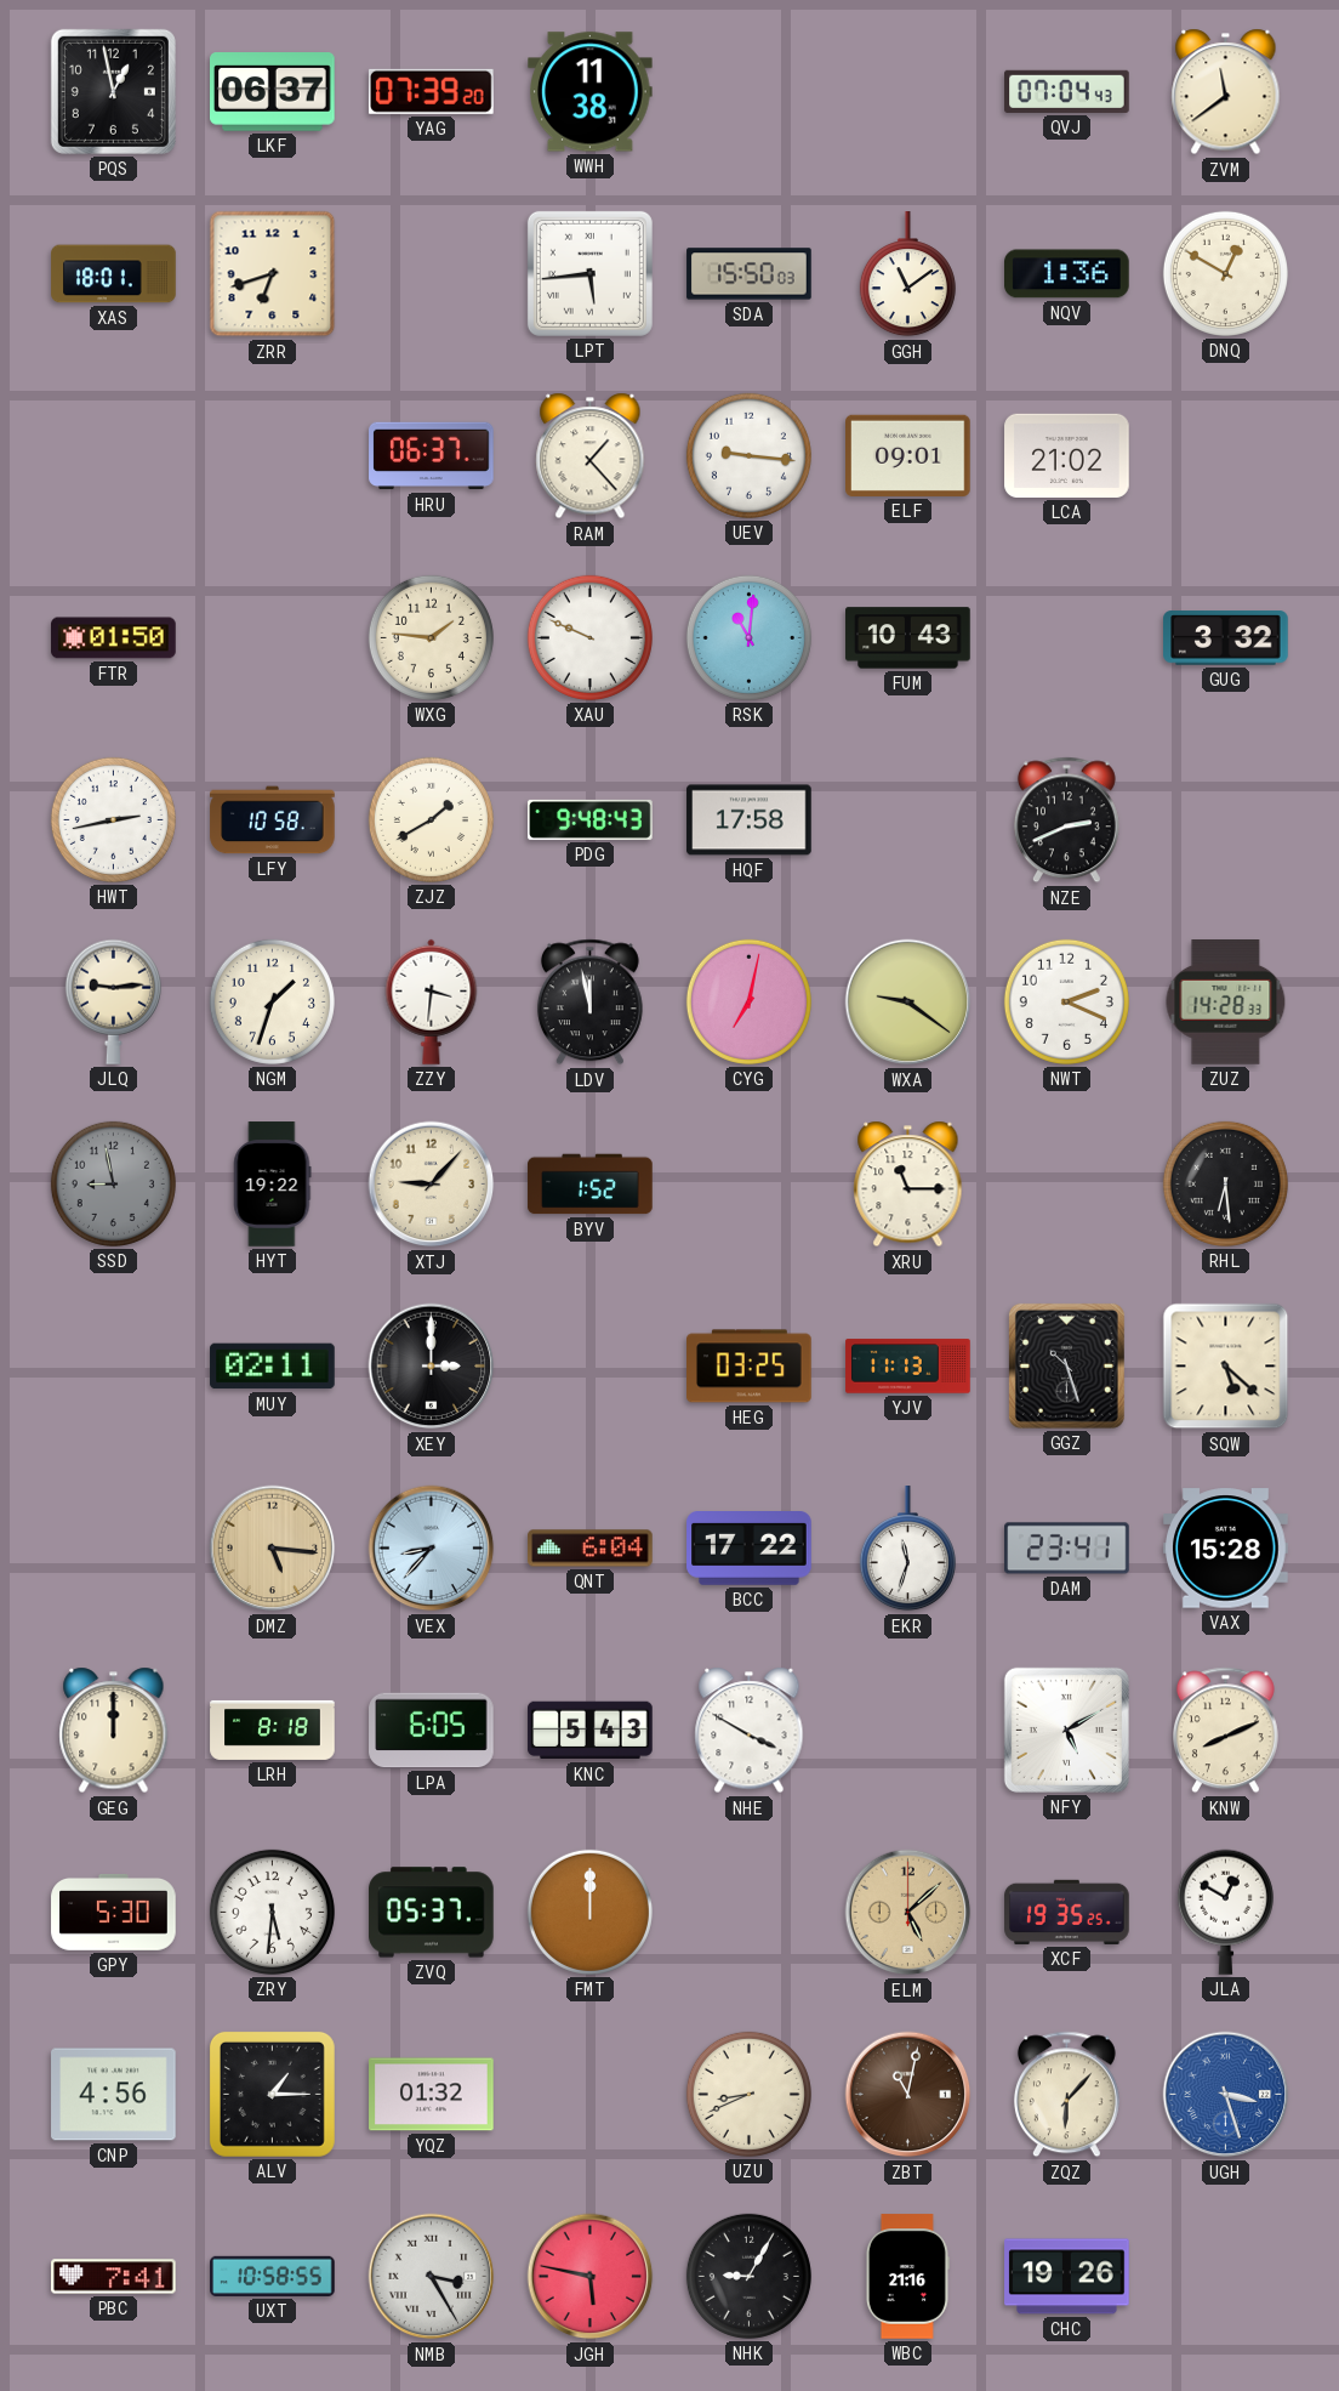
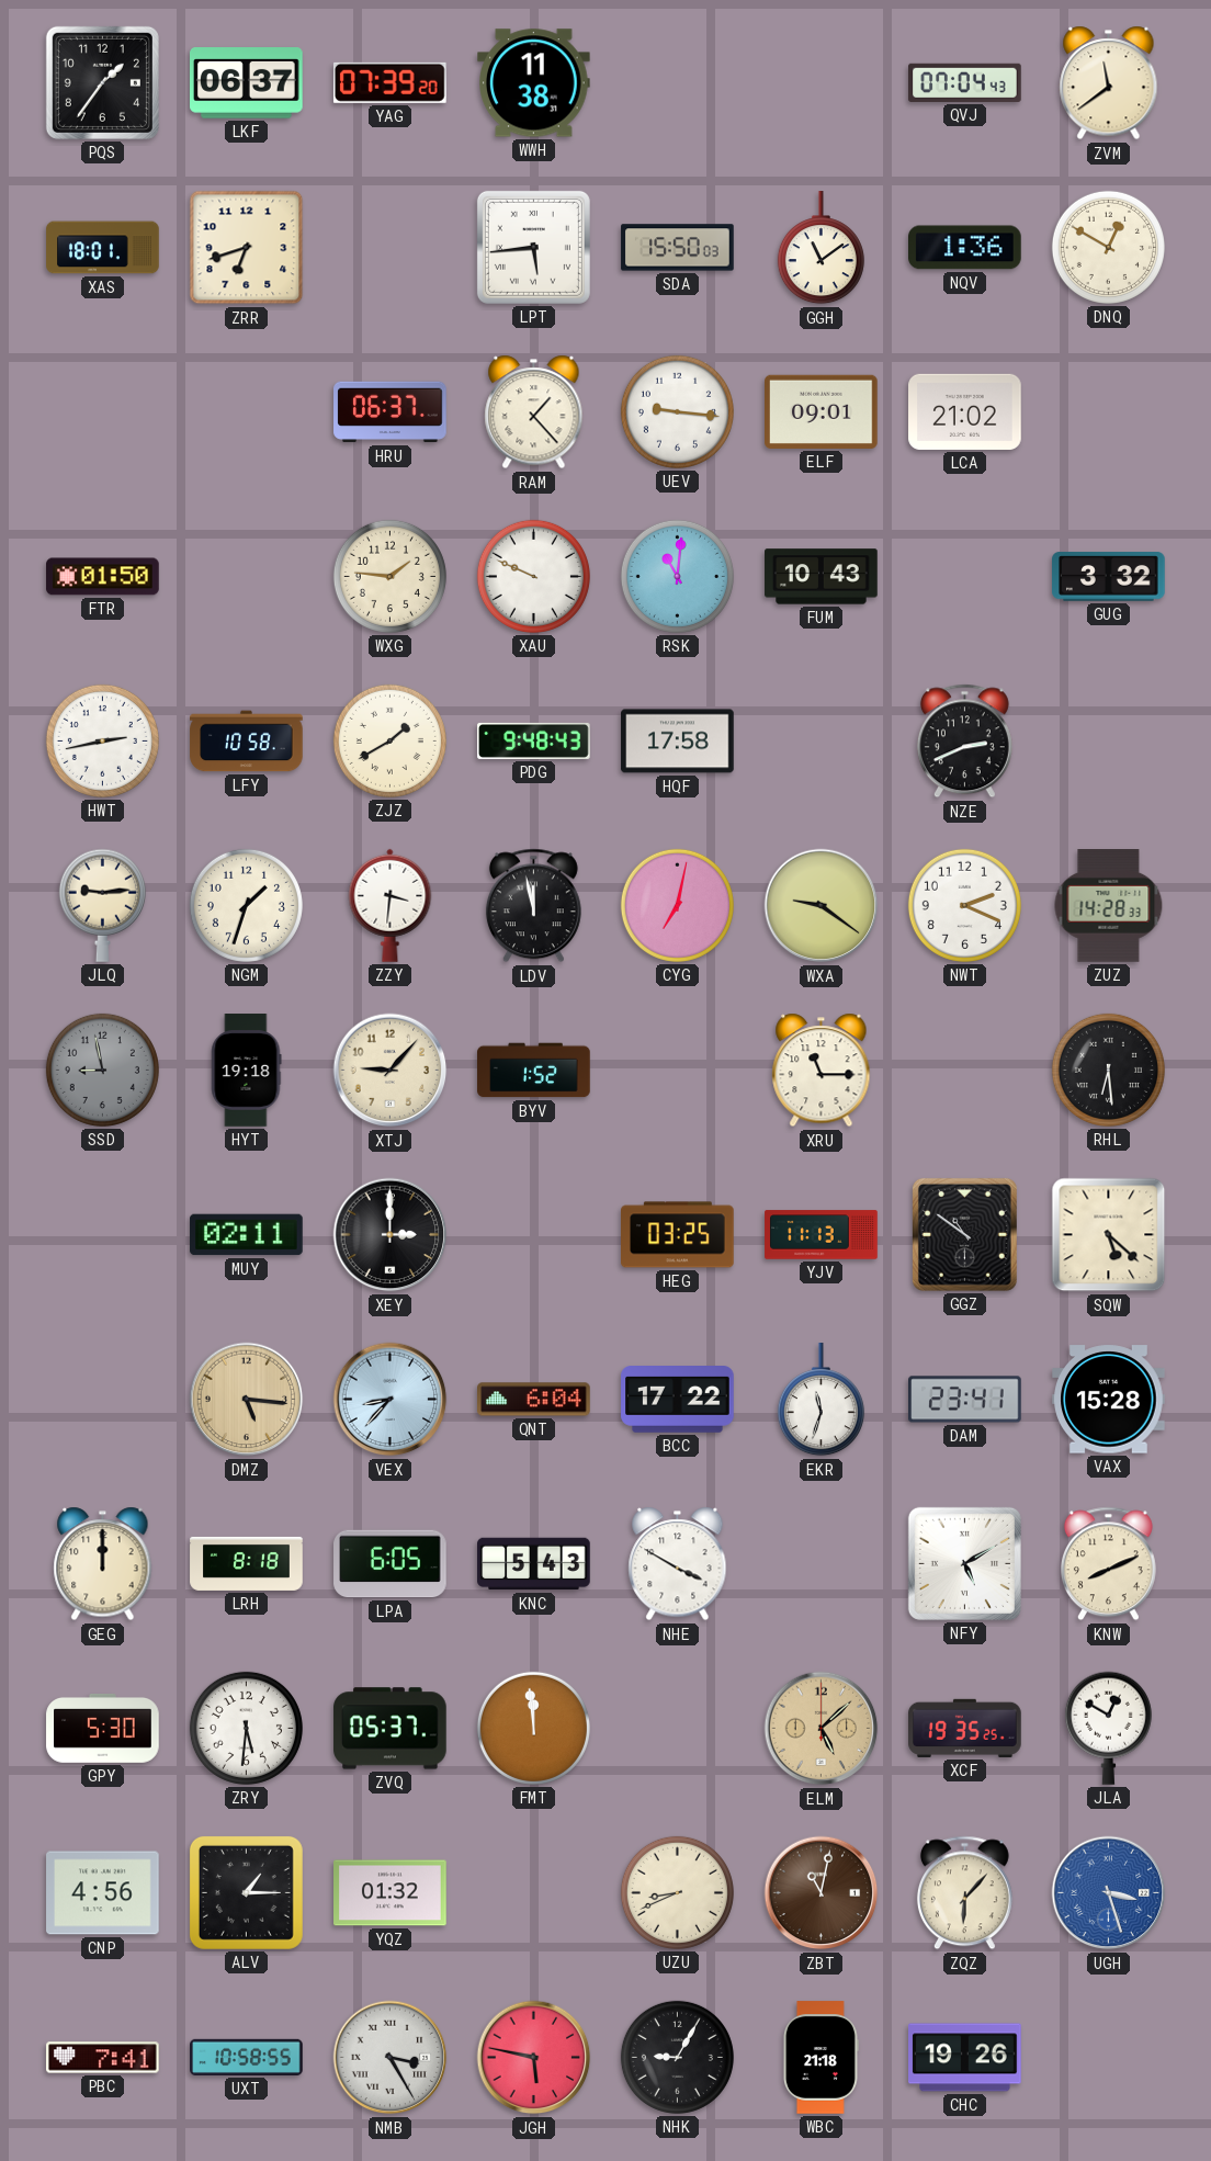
PQS: 12:58 -> 1:36 (102, 82)
HYT: 19:22 -> 19:18 (247, 1071)
GGZ: 10:27 -> 10:51 (964, 1234)
FMT: 12:00 -> 11:59 (533, 1728)
WBC: 21:16 -> 21:18 (820, 2058)
